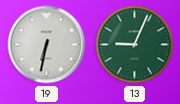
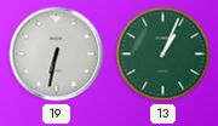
13: 9:04 -> 1:04 (163, 55)
